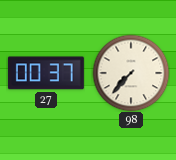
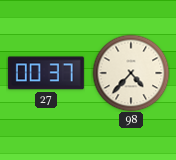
98: 7:37 -> 4:37 (131, 73)
